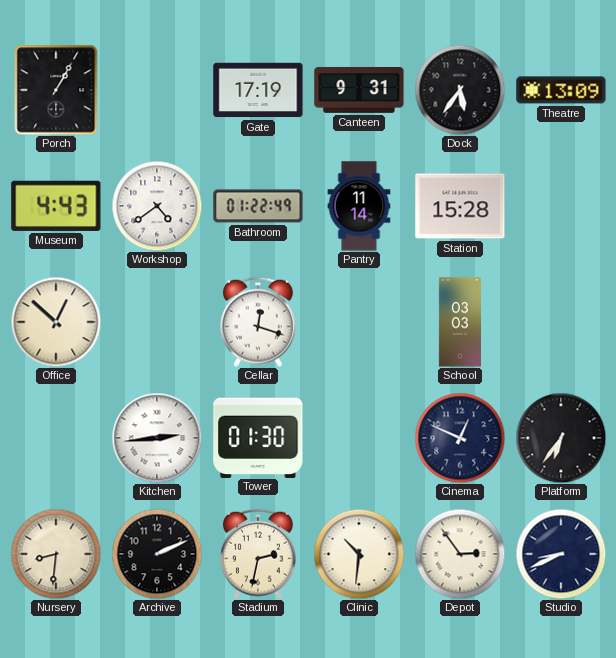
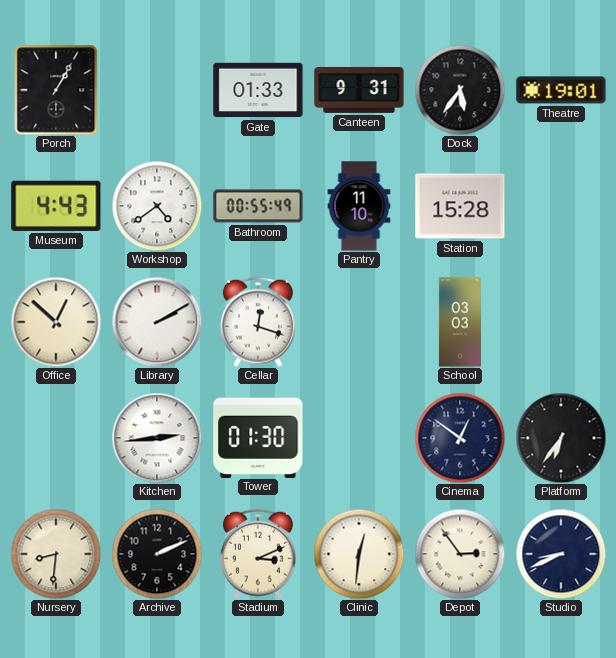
Gate: 17:19 -> 01:33 (258, 90)
Theatre: 13:09 -> 19:01 (561, 90)
Bathroom: 01:22 -> 00:55 (258, 206)
Pantry: 11:14 -> 11:10 (359, 206)
Library: none -> 2:10 (157, 322)
Cinema: 12:49 -> 12:51 (460, 438)
Stadium: 2:32 -> 3:11 (258, 554)
Clinic: 10:31 -> 12:31 (359, 554)
